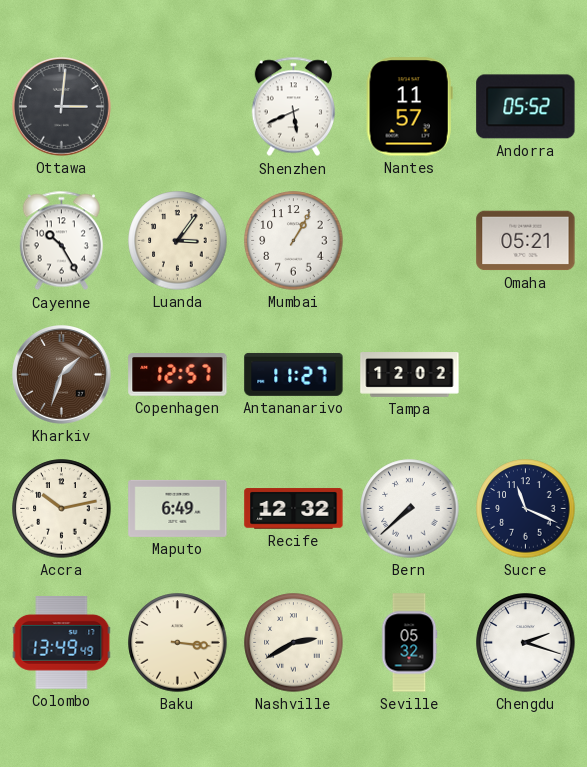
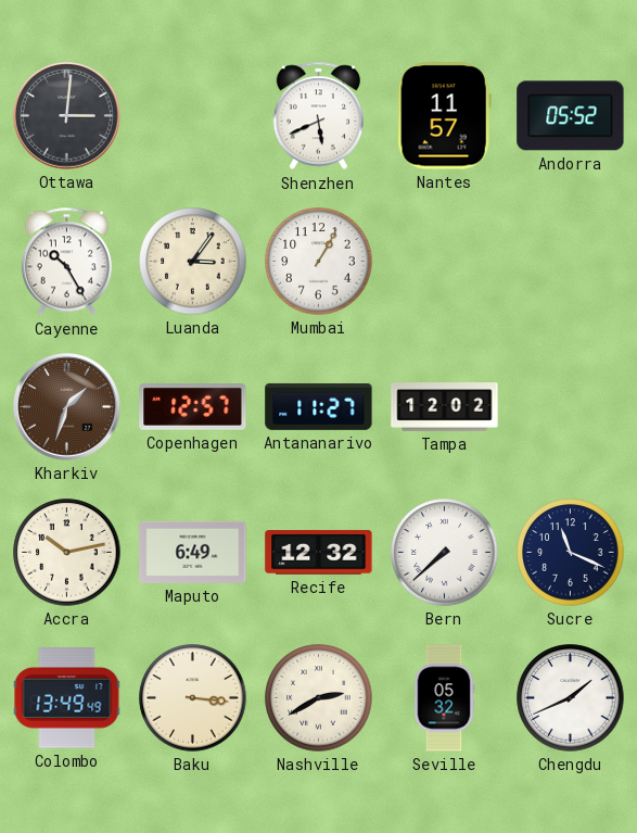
Omaha: 05:21 -> none (526, 241)
Chengdu: 2:18 -> 1:41 (571, 698)
